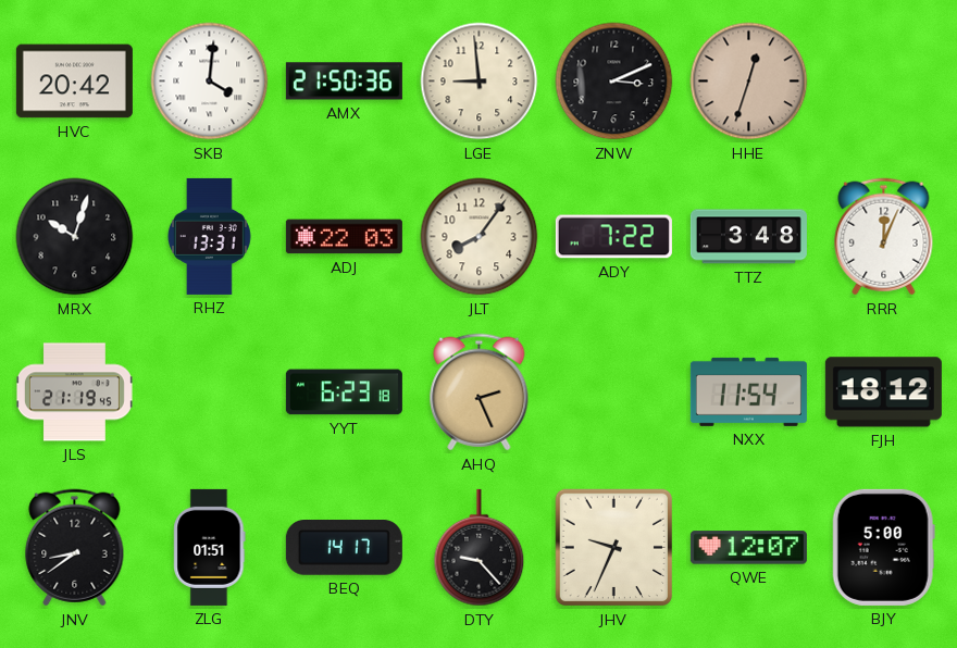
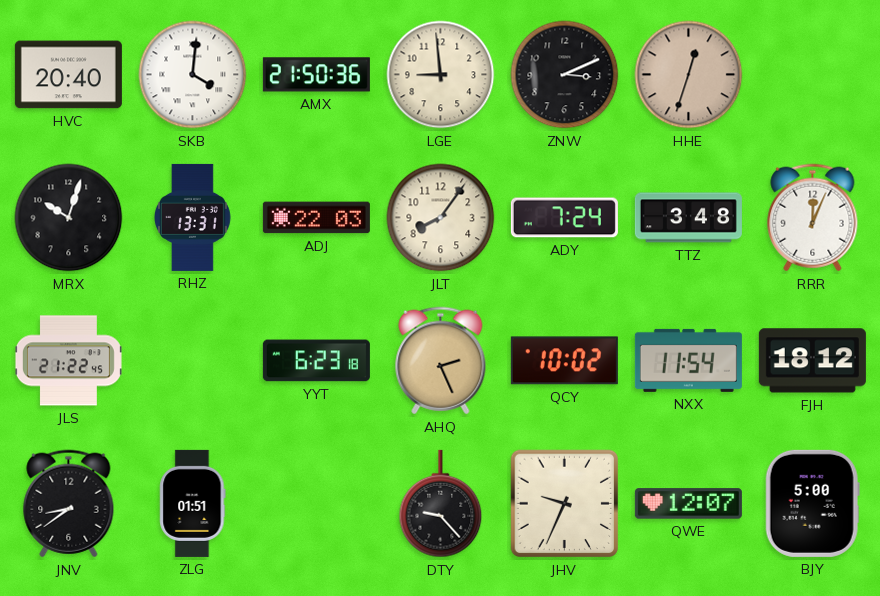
HVC: 20:42 -> 20:40 (68, 75)
ADY: 7:22 -> 7:24 (564, 218)
JLS: 21:19 -> 21:22 (68, 361)
QCY: none -> 10:02 (564, 361)
BEQ: 14:17 -> none (344, 548)
